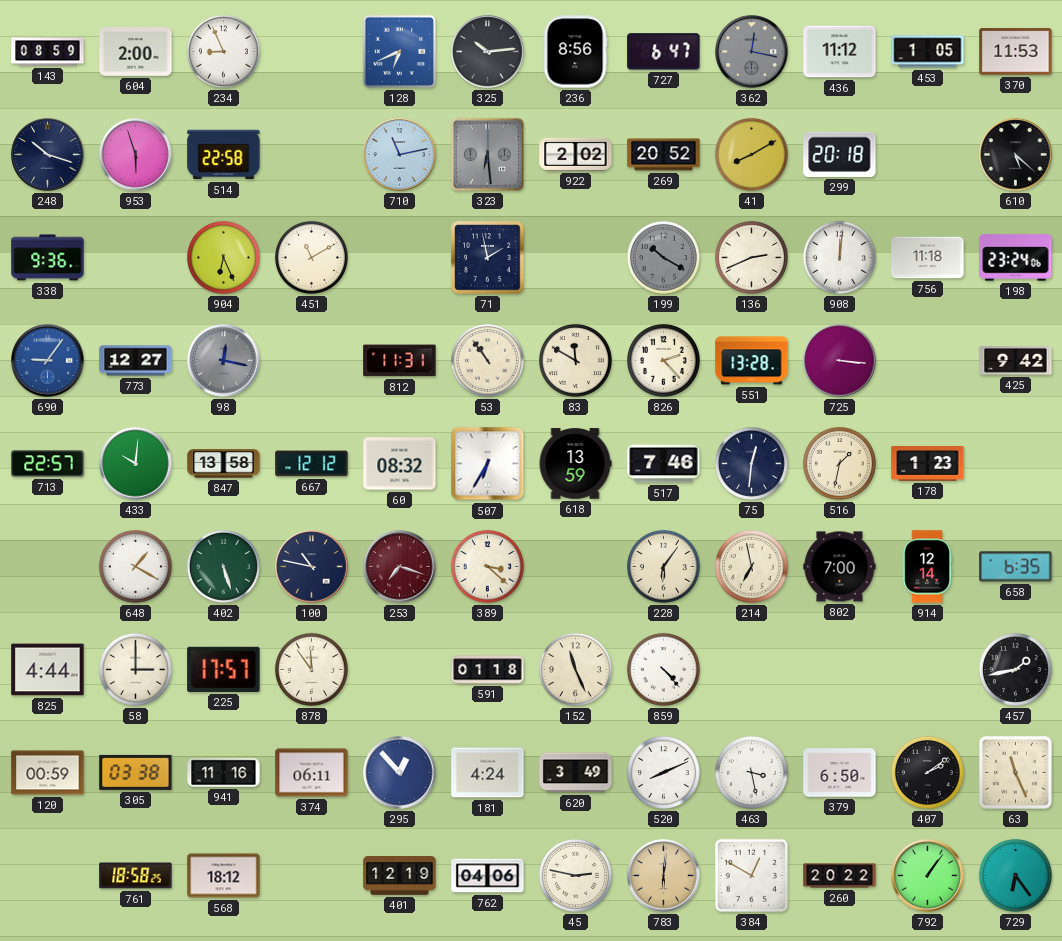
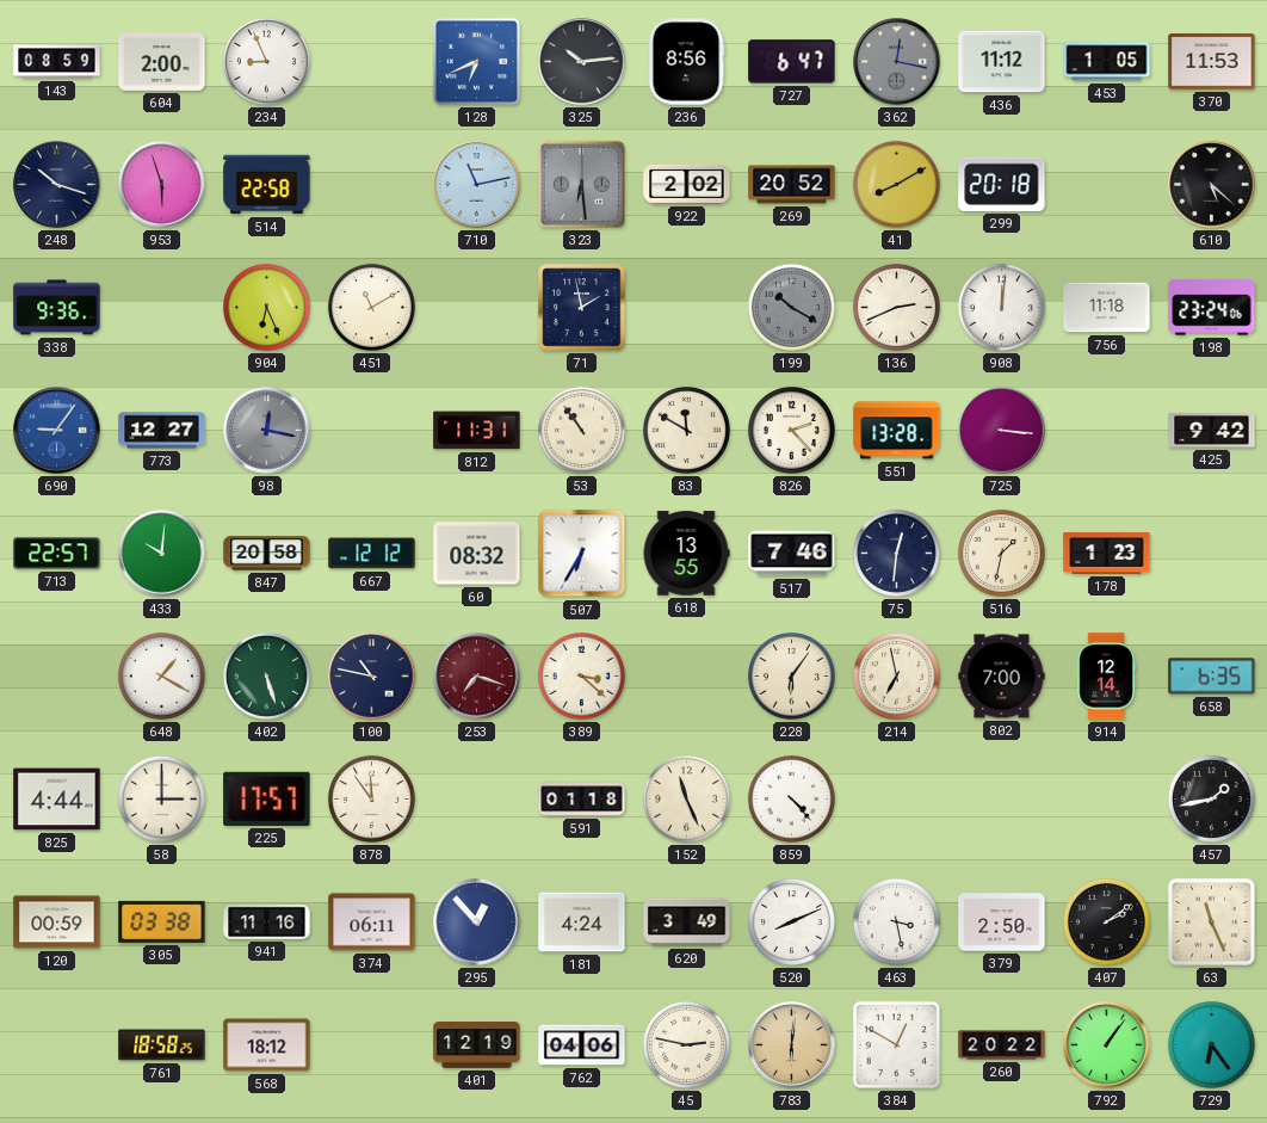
847: 13:58 -> 20:58 (267, 554)
618: 13:59 -> 13:55 (686, 554)
379: 6:50 -> 2:50 (1002, 923)
